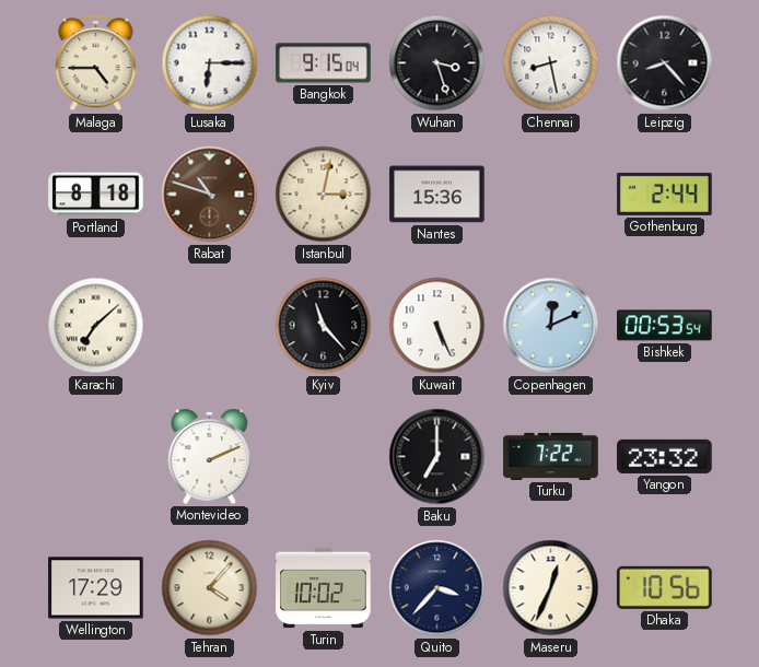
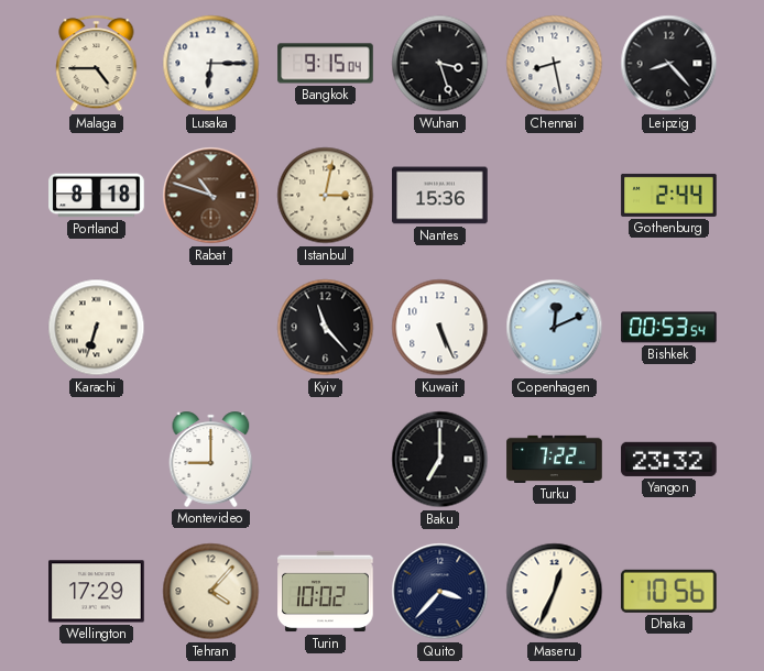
Karachi: 7:08 -> 6:33 (97, 328)
Montevideo: 2:11 -> 9:00 (211, 459)
